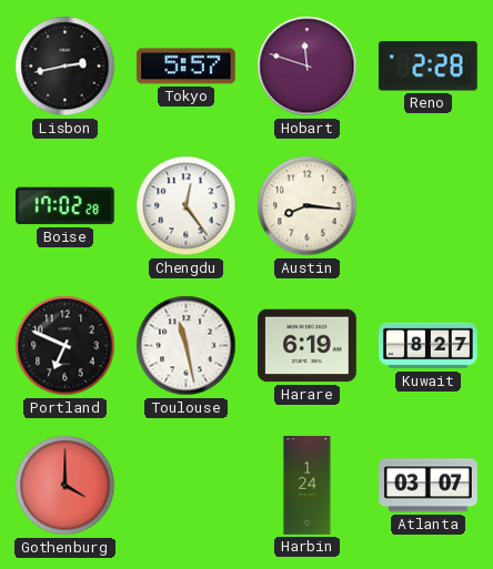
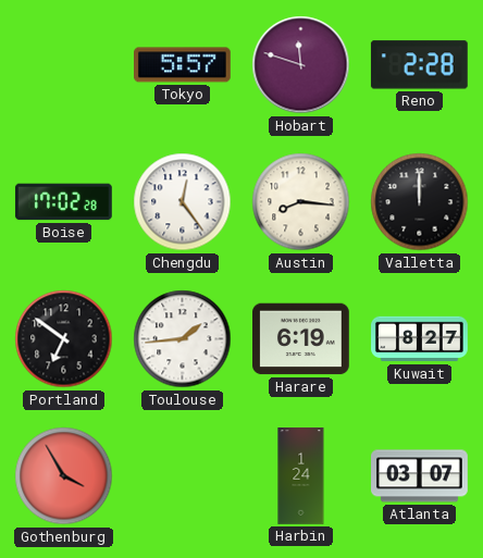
Lisbon: 2:43 -> none (66, 67)
Valletta: none -> 12:00 (420, 202)
Portland: 6:49 -> 6:51 (64, 339)
Toulouse: 11:28 -> 1:44 (183, 339)
Gothenburg: 4:00 -> 3:55 (64, 476)
